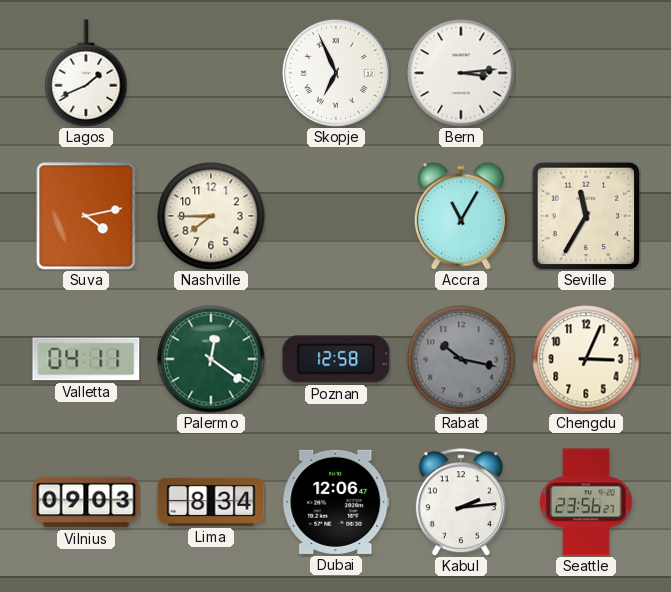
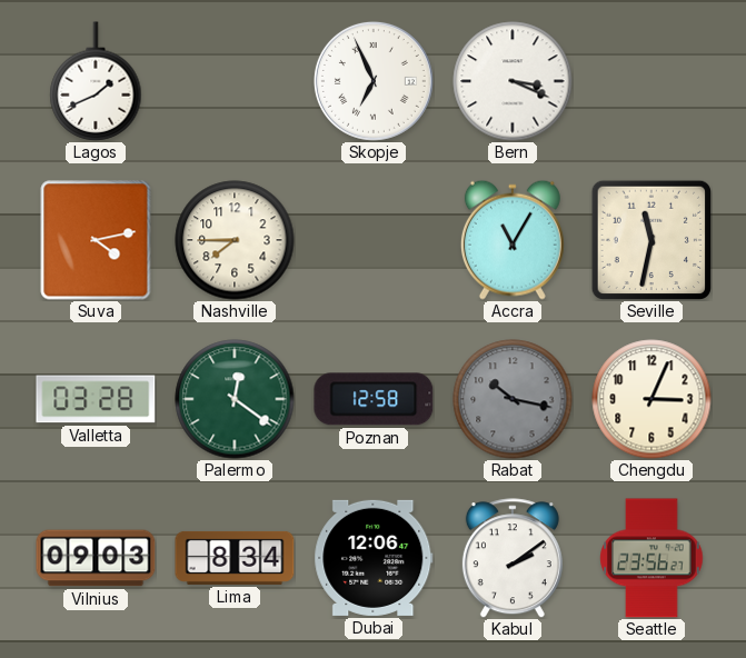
Bern: 3:14 -> 3:19 (513, 81)
Seville: 11:35 -> 11:32 (651, 240)
Valletta: 04:11 -> 03:28 (96, 399)
Kabul: 2:14 -> 2:09 (513, 558)
